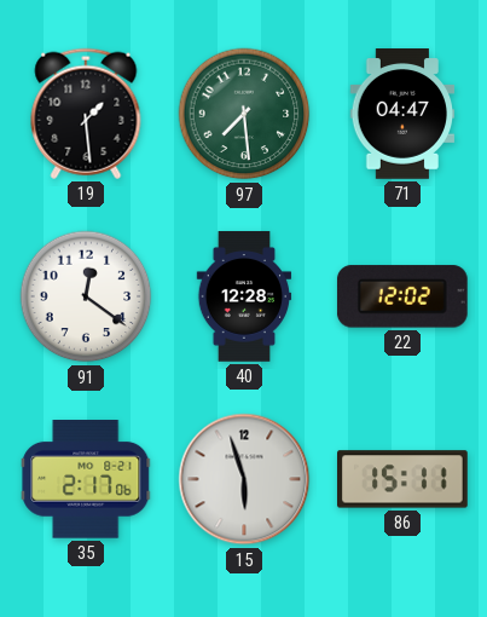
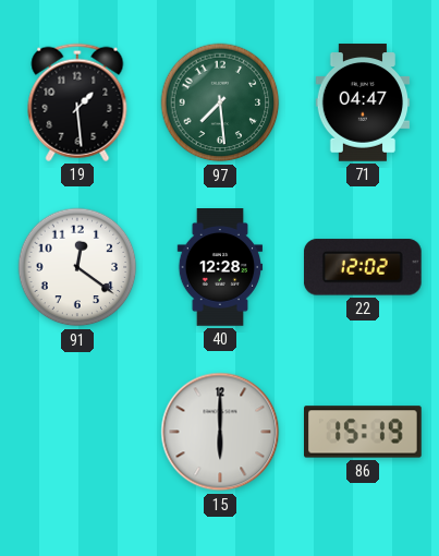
35: 2:17 -> none (86, 479)
15: 5:57 -> 6:00 (220, 432)
86: 15:11 -> 15:19 (364, 432)
